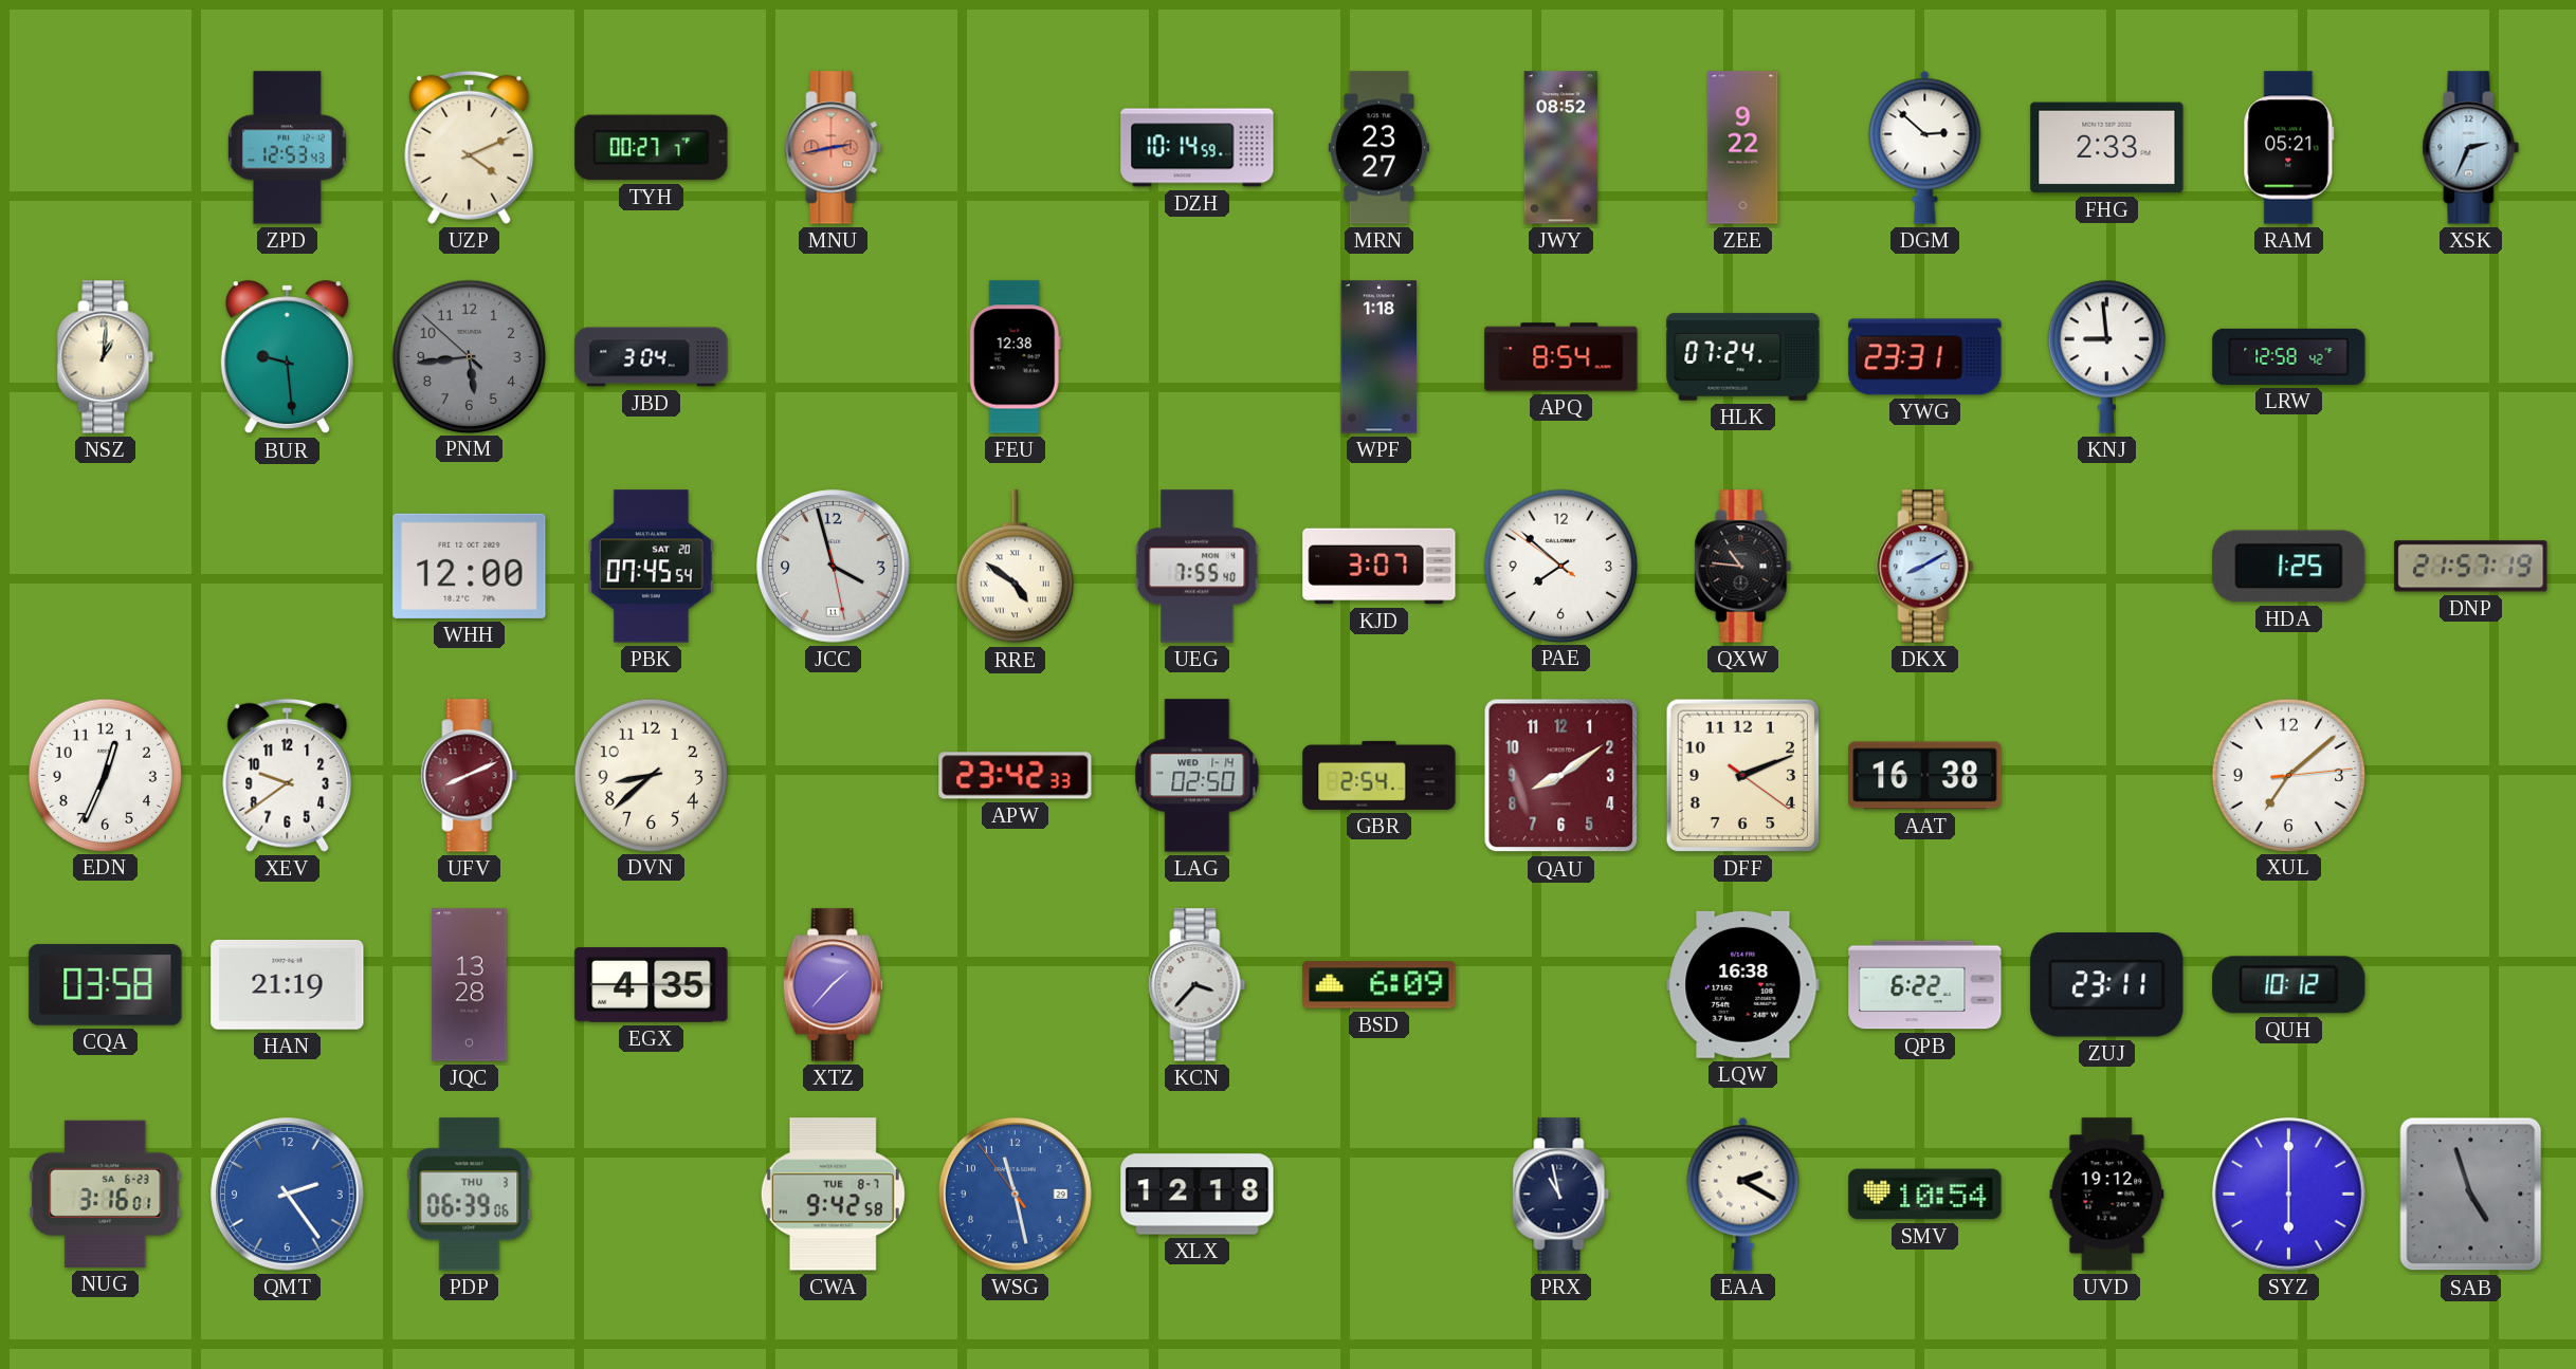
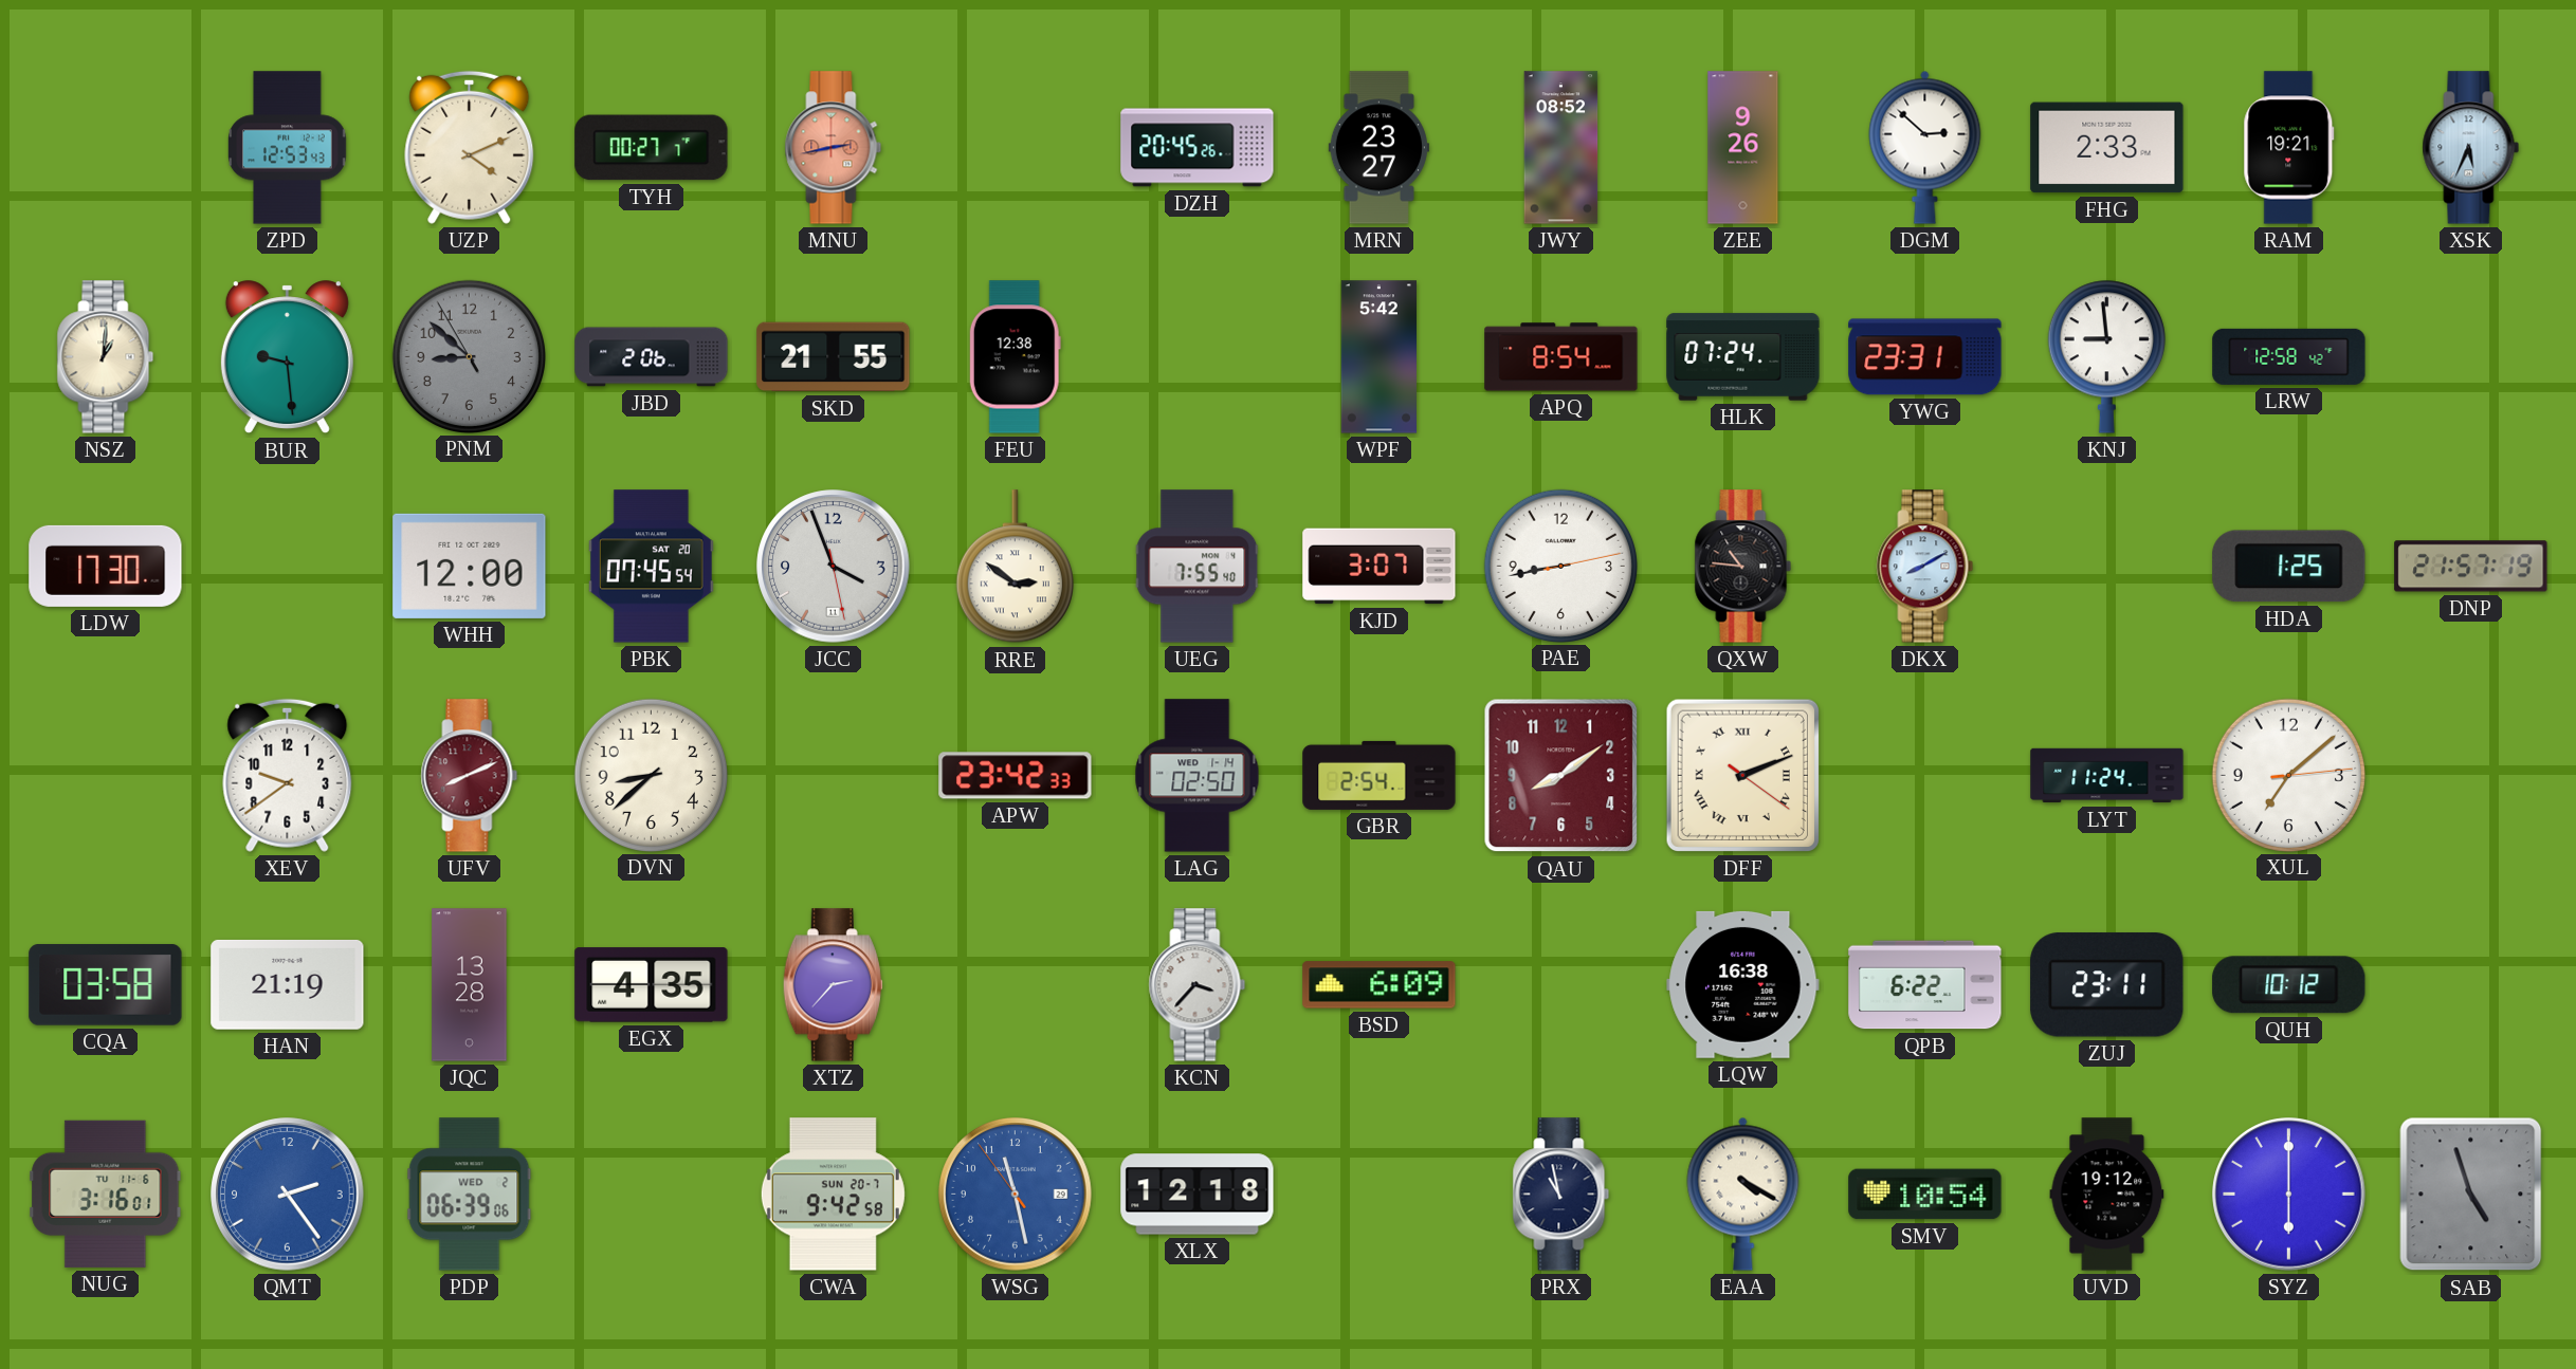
DZH: 10:14 -> 20:45 (1198, 148)
ZEE: 9:22 -> 9:26 (1743, 148)
RAM: 05:21 -> 19:21 (2289, 148)
XSK: 2:34 -> 5:34 (2471, 148)
PNM: 5:43 -> 8:51 (469, 356)
JBD: 3:04 -> 2:06 (652, 357)
SKD: none -> 21:55 (834, 357)
WPF: 1:18 -> 5:42 (1378, 357)
LDW: none -> 17:30 (106, 566)
JCC: 3:57 -> 3:56 (834, 567)
RRE: 4:51 -> 2:51 (1015, 567)
PAE: 7:51 -> 8:43 (1560, 566)
EDN: 12:34 -> none (105, 775)
DFF numerals: Arabic -> Roman (1742, 775)
AAT: 16:38 -> none (1925, 776)
LYT: none -> 11:24 (2107, 776)
XTZ: 1:37 -> 2:37 (833, 985)
NUG date: SA 6-23 -> TU 11-6 (106, 1194)
PDP date: THU 3 -> WED 2 (470, 1195)
CWA date: TUE 8-7 -> SUN 20-7 (833, 1195)
EAA: 2:20 -> 4:20 (1743, 1194)
